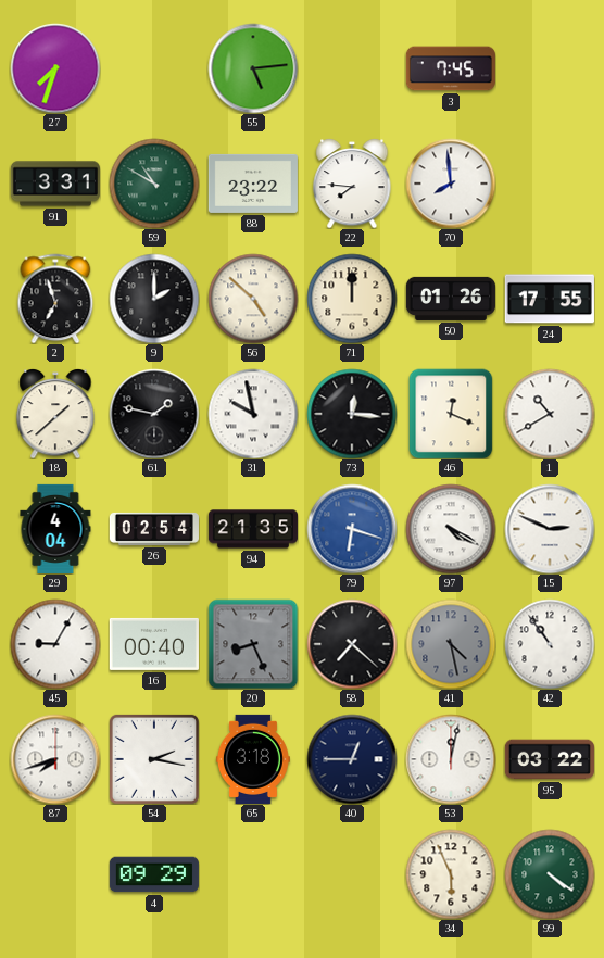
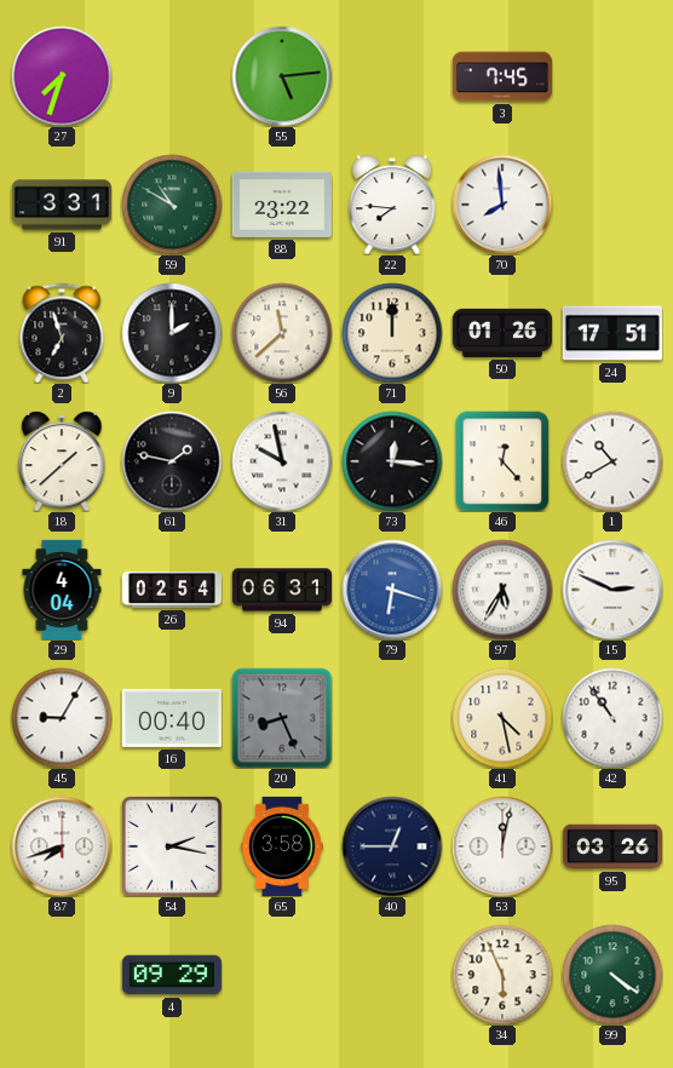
56: 4:52 -> 11:38 (282, 333)
24: 17:55 -> 17:51 (612, 333)
46: 12:19 -> 12:23 (502, 461)
94: 21:35 -> 06:31 (282, 590)
97: 4:20 -> 5:35 (502, 590)
58: 7:22 -> none (352, 644)
41 dial: grey -> cream (502, 718)
65: 3:18 -> 3:58 (282, 846)
95: 03:22 -> 03:26 (612, 846)
